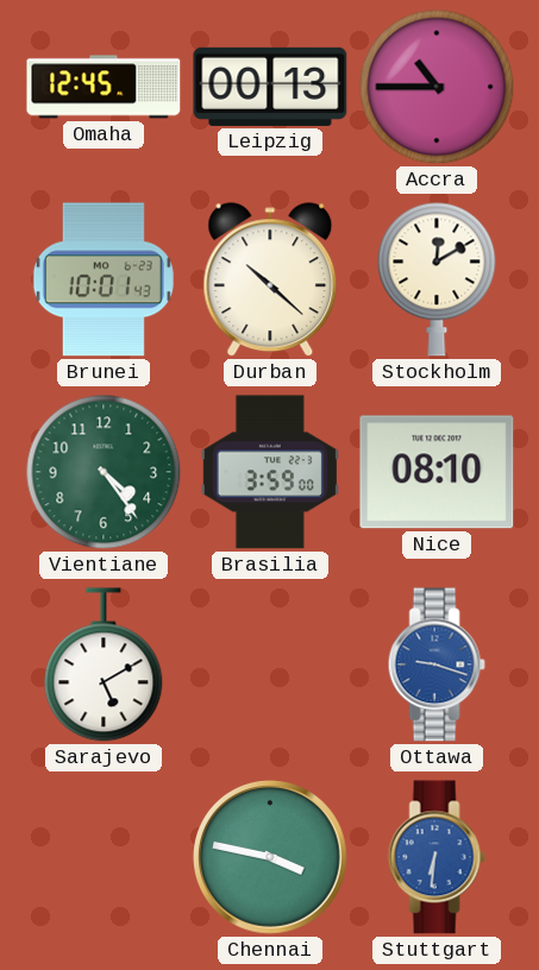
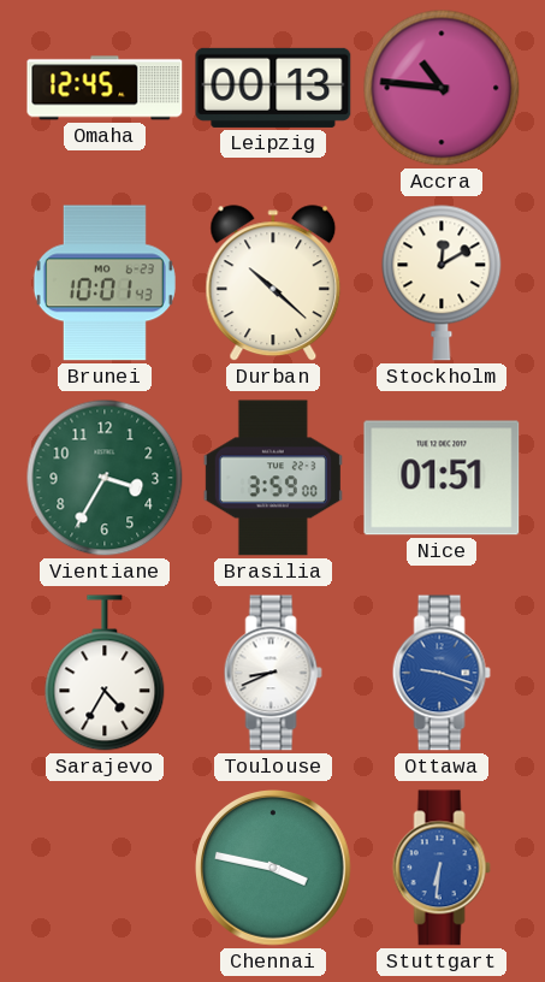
Accra: 10:45 -> 10:46 (442, 88)
Vientiane: 4:24 -> 3:35 (105, 478)
Nice: 08:10 -> 01:51 (442, 478)
Sarajevo: 5:10 -> 4:35 (105, 673)
Toulouse: none -> 8:41 (273, 673)
